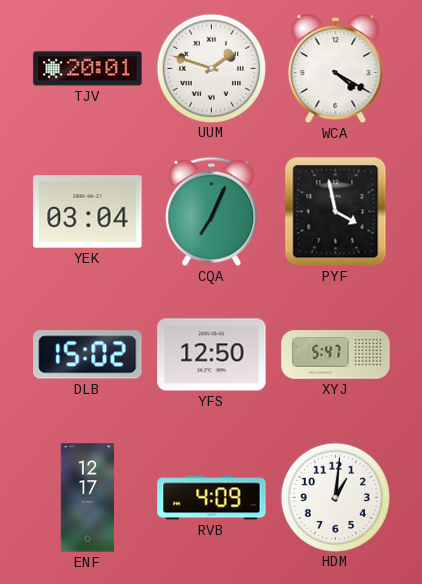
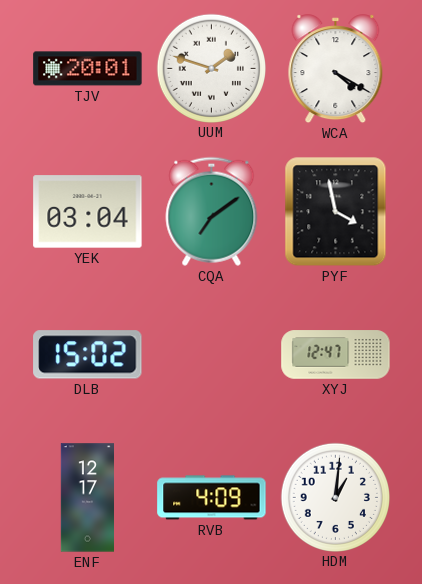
CQA: 7:04 -> 7:09 (212, 211)
YFS: 12:50 -> none (212, 355)
XYJ: 5:47 -> 12:47 (336, 355)
